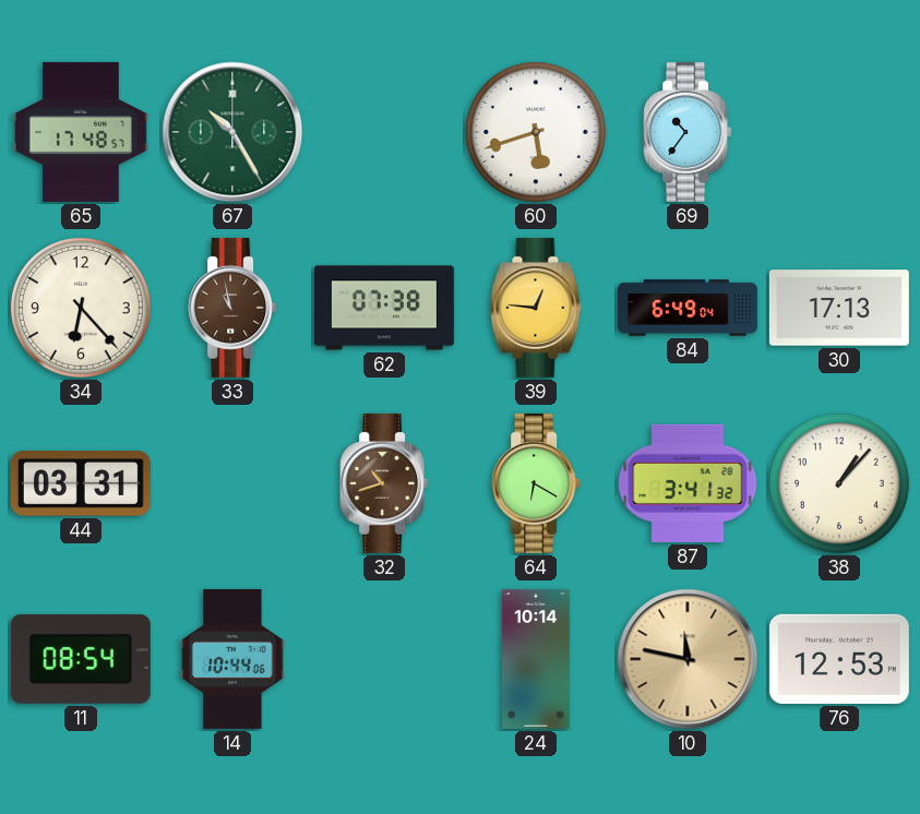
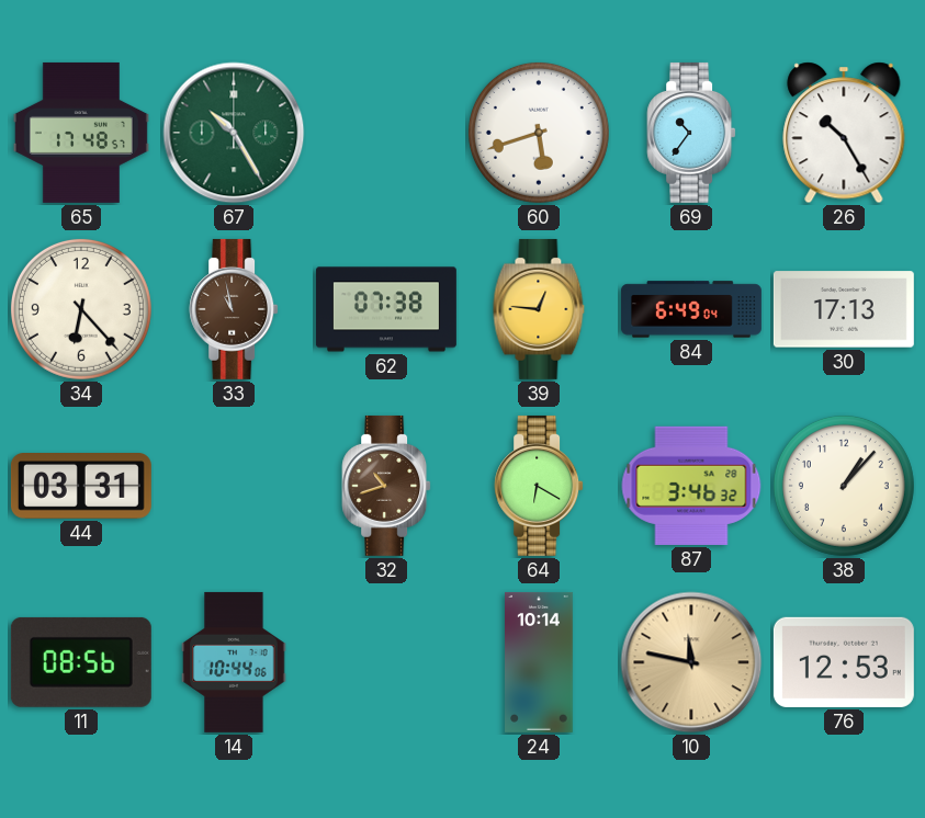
26: none -> 10:25 (844, 133)
87: 3:41 -> 3:46 (691, 486)
11: 08:54 -> 08:56 (81, 662)
